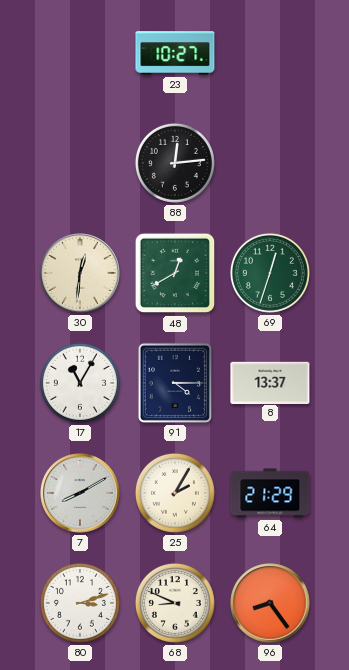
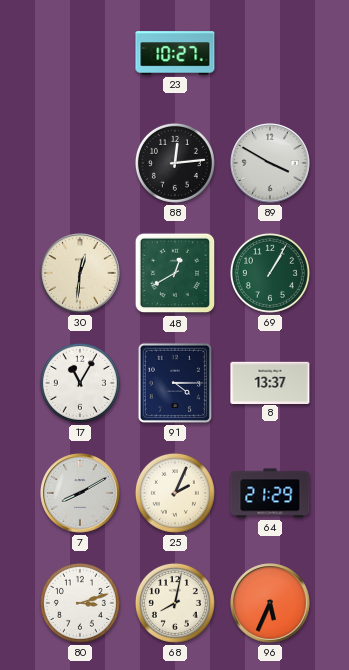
89: none -> 3:50 (270, 163)
69: 12:33 -> 1:05 (270, 273)
25: 2:05 -> 2:04 (175, 493)
68: 8:49 -> 8:02 (175, 603)
96: 8:24 -> 5:34 (270, 603)
